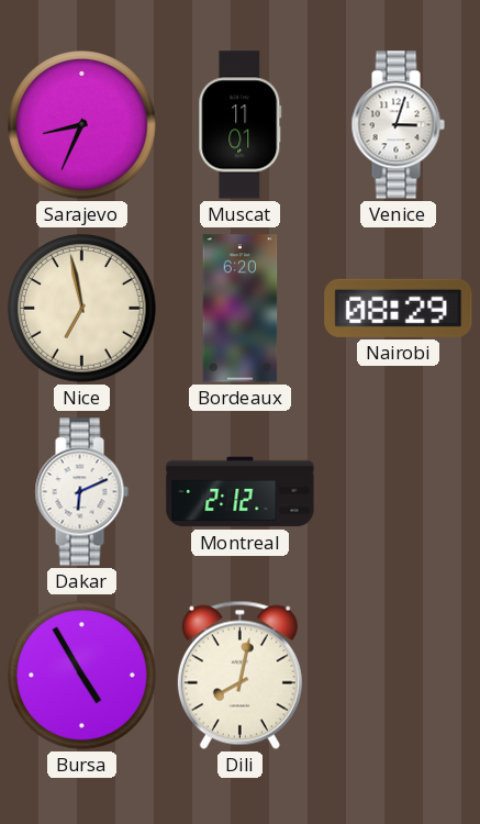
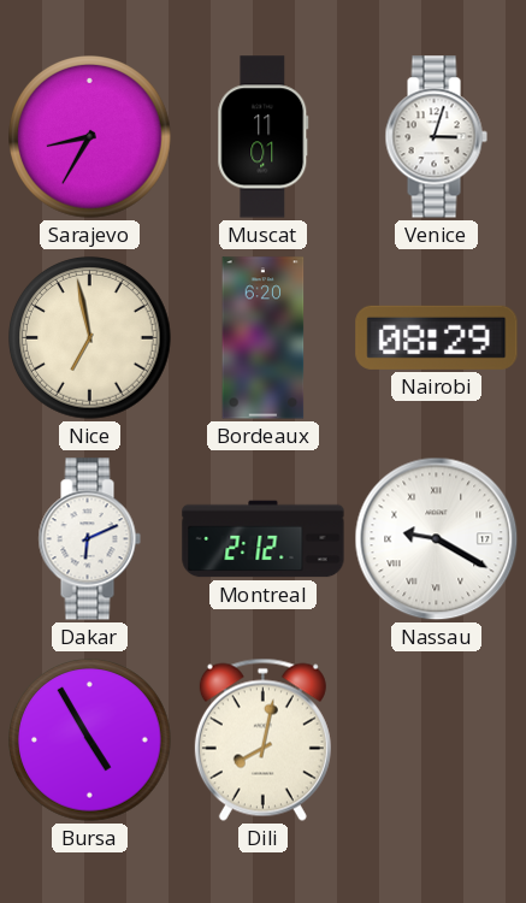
Sarajevo: 8:34 -> 8:35 (90, 137)
Nassau: none -> 9:20 (437, 539)
